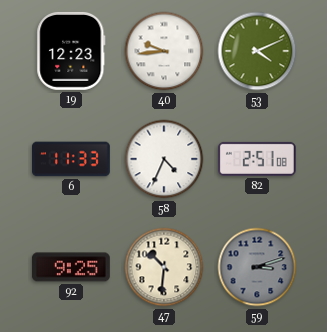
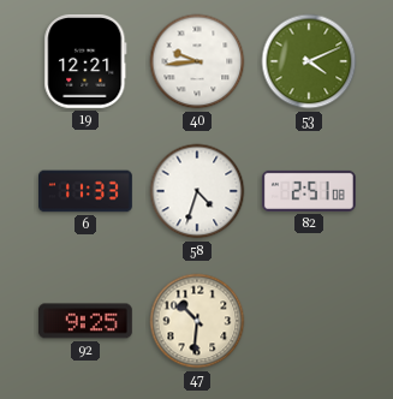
19: 12:23 -> 12:21 (85, 61)
58: 4:34 -> 4:33 (197, 191)
59: 3:12 -> none (257, 267)
